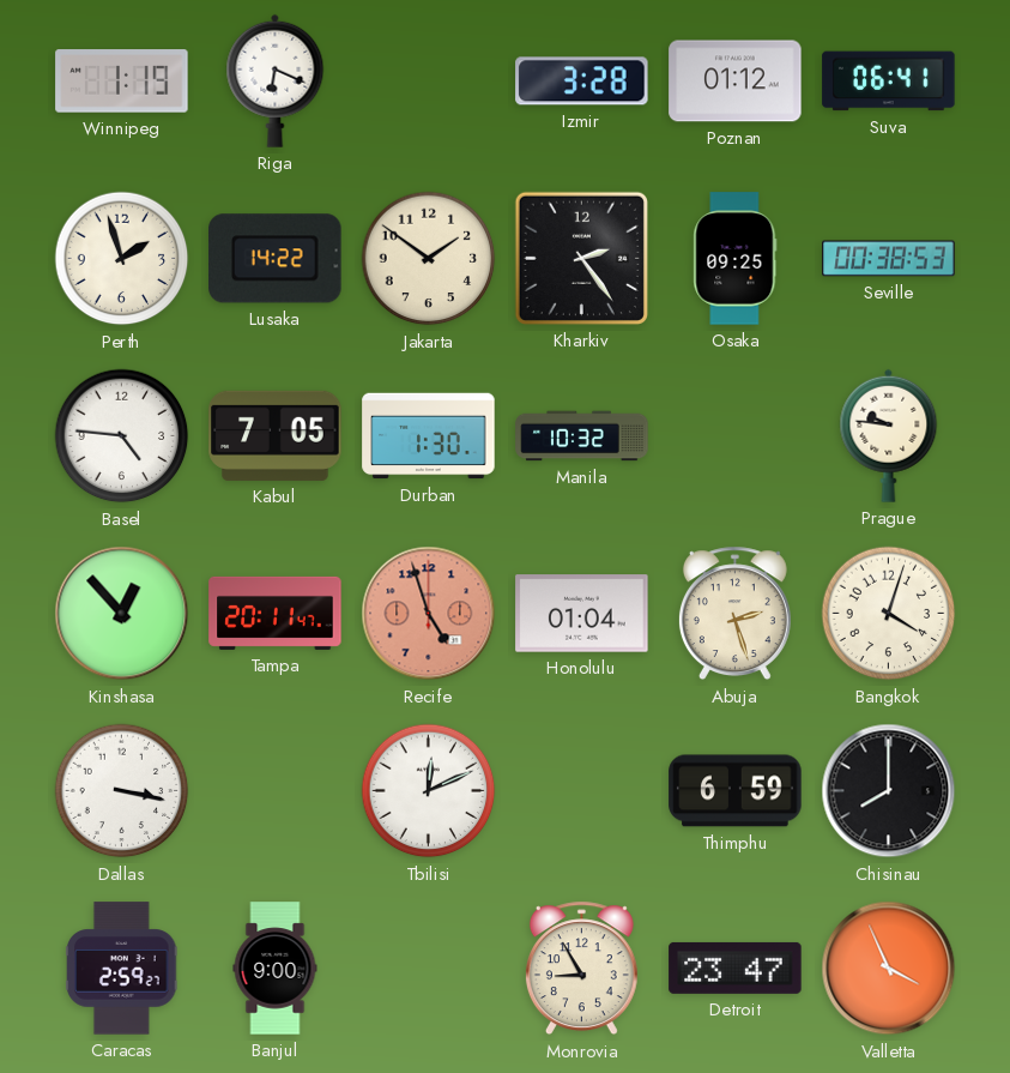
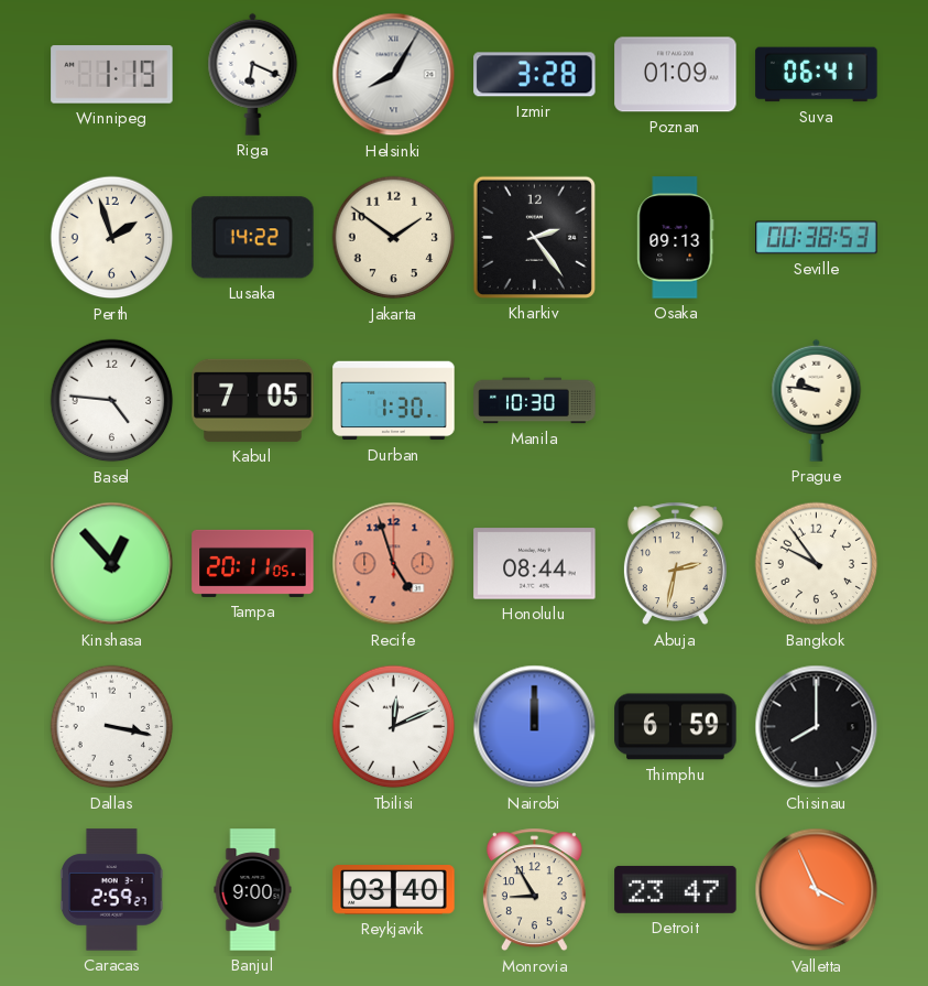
Helsinki: none -> 8:05 (394, 75)
Poznan: 01:12 -> 01:09 (676, 75)
Osaka: 09:25 -> 09:13 (676, 238)
Manila: 10:32 -> 10:30 (535, 401)
Tampa: 20:11:47 -> 20:11:05 (253, 563)
Honolulu: 01:04 -> 08:44 (535, 564)
Abuja: 2:27 -> 2:32 (675, 564)
Bangkok: 4:03 -> 9:54 (817, 564)
Nairobi: none -> 12:00 (535, 727)
Reykjavik: none -> 03:40 (394, 890)
